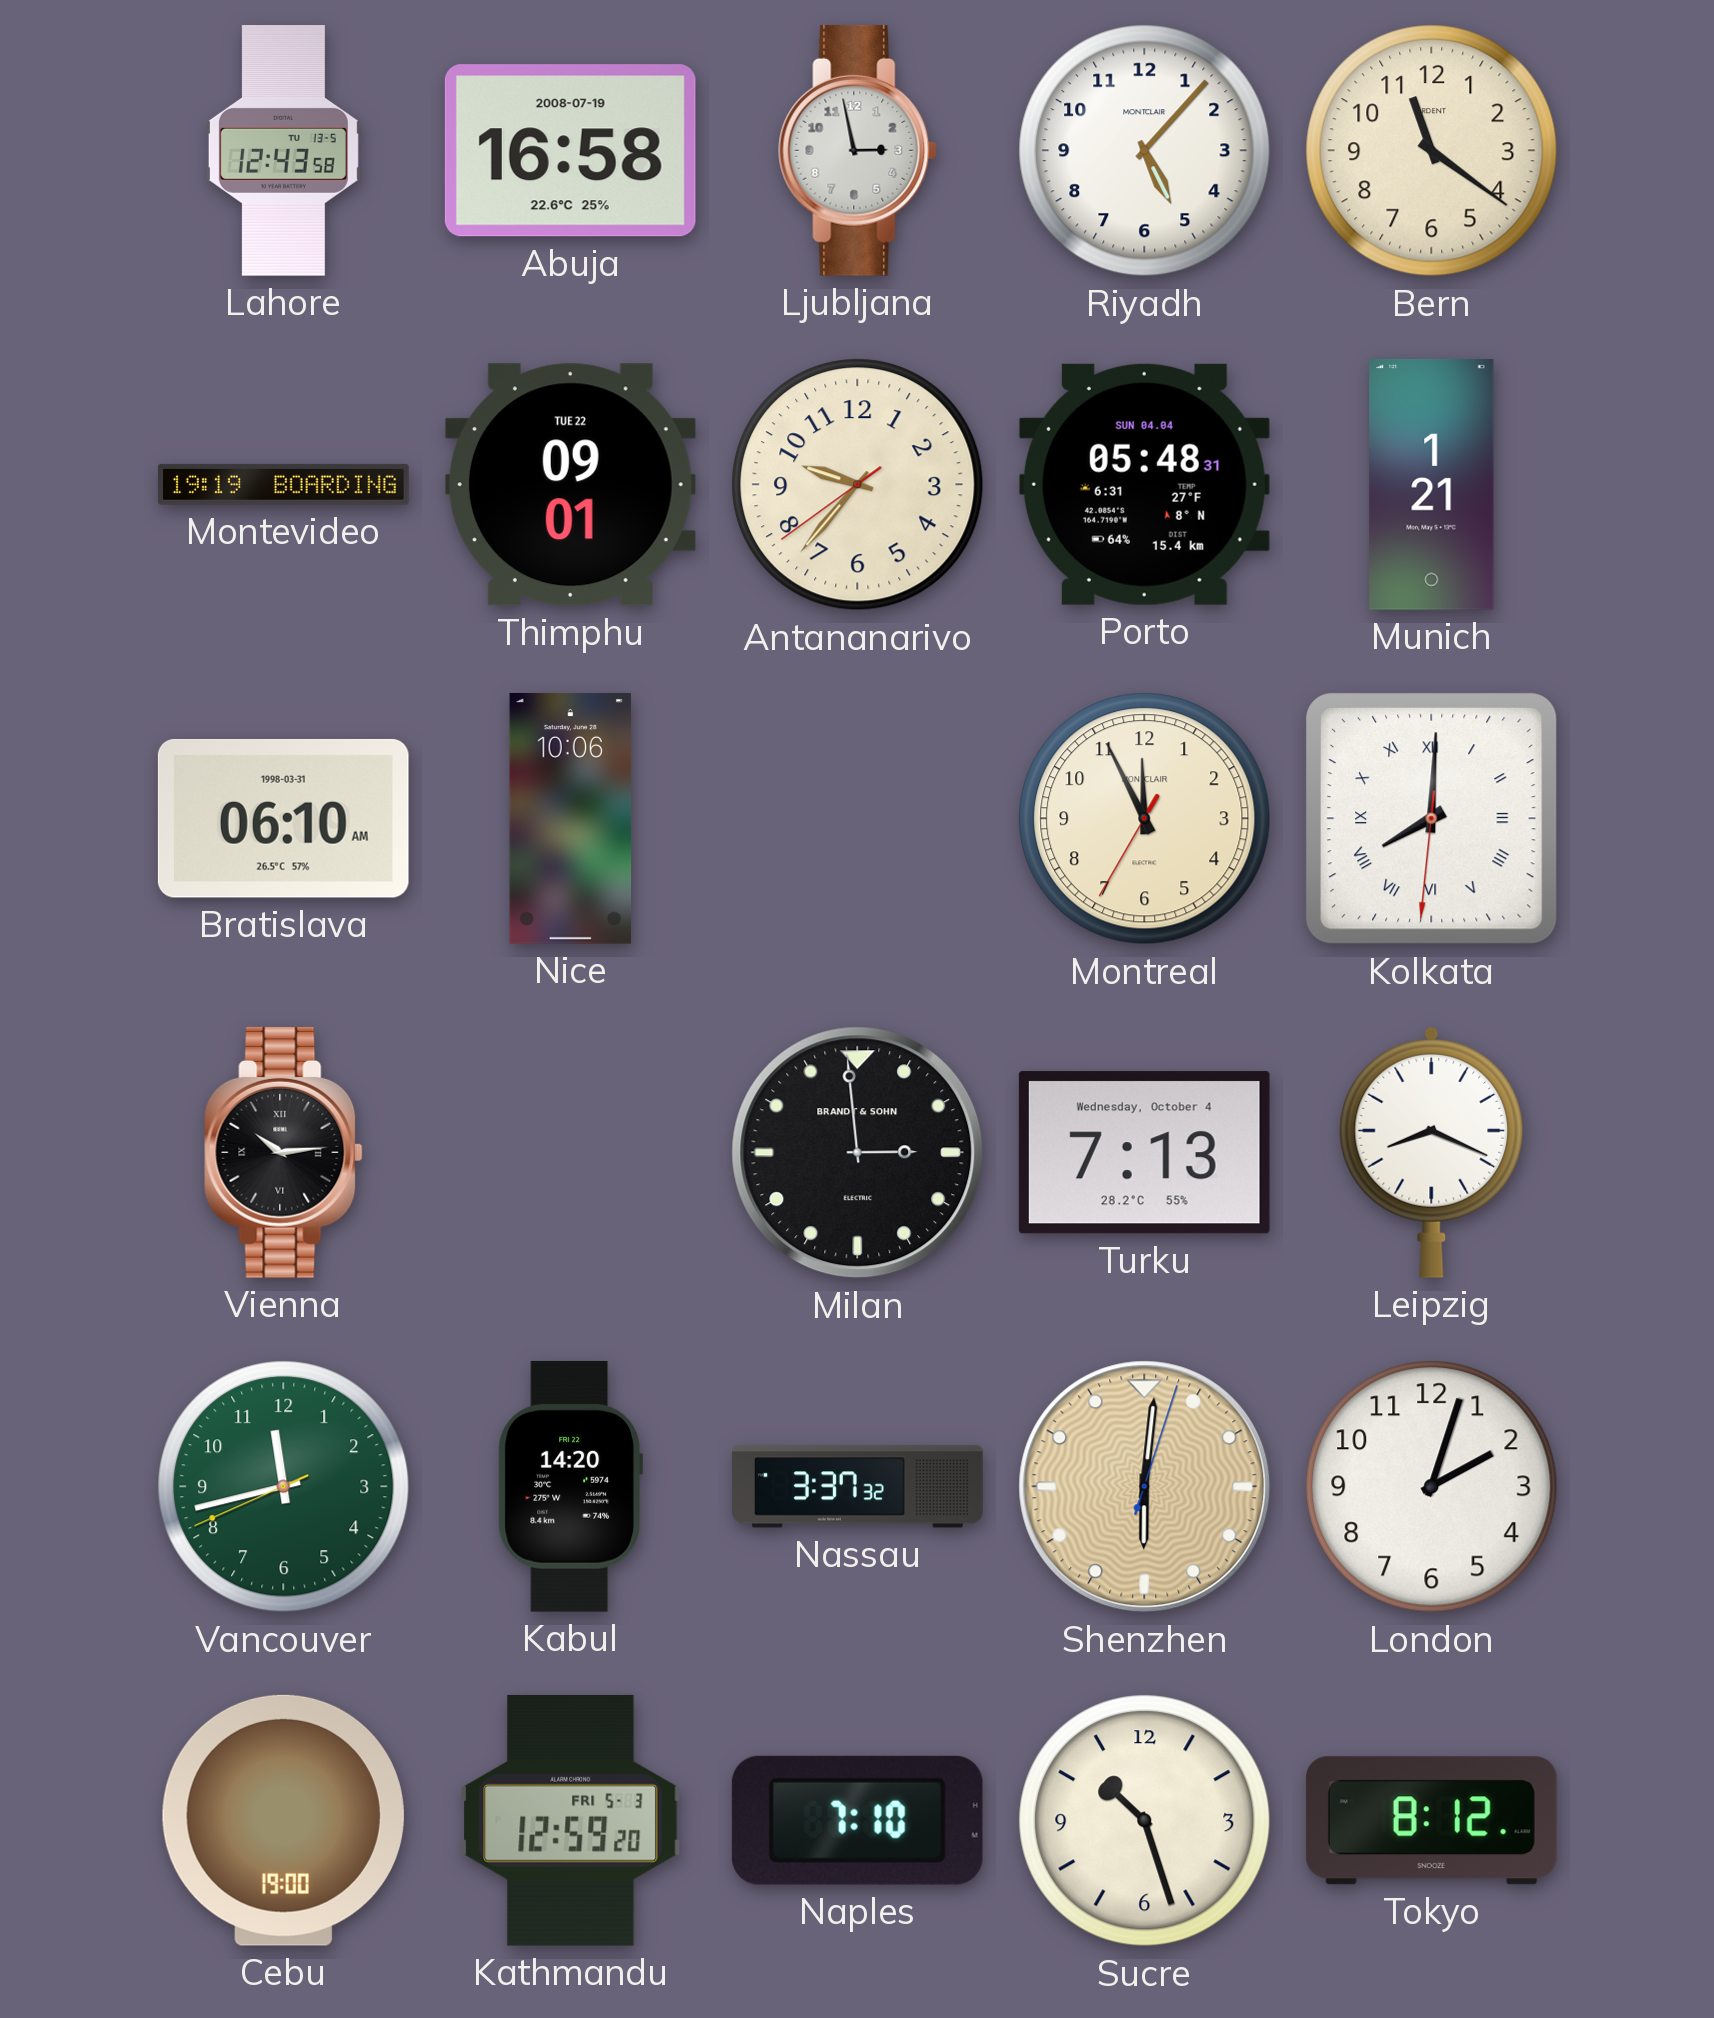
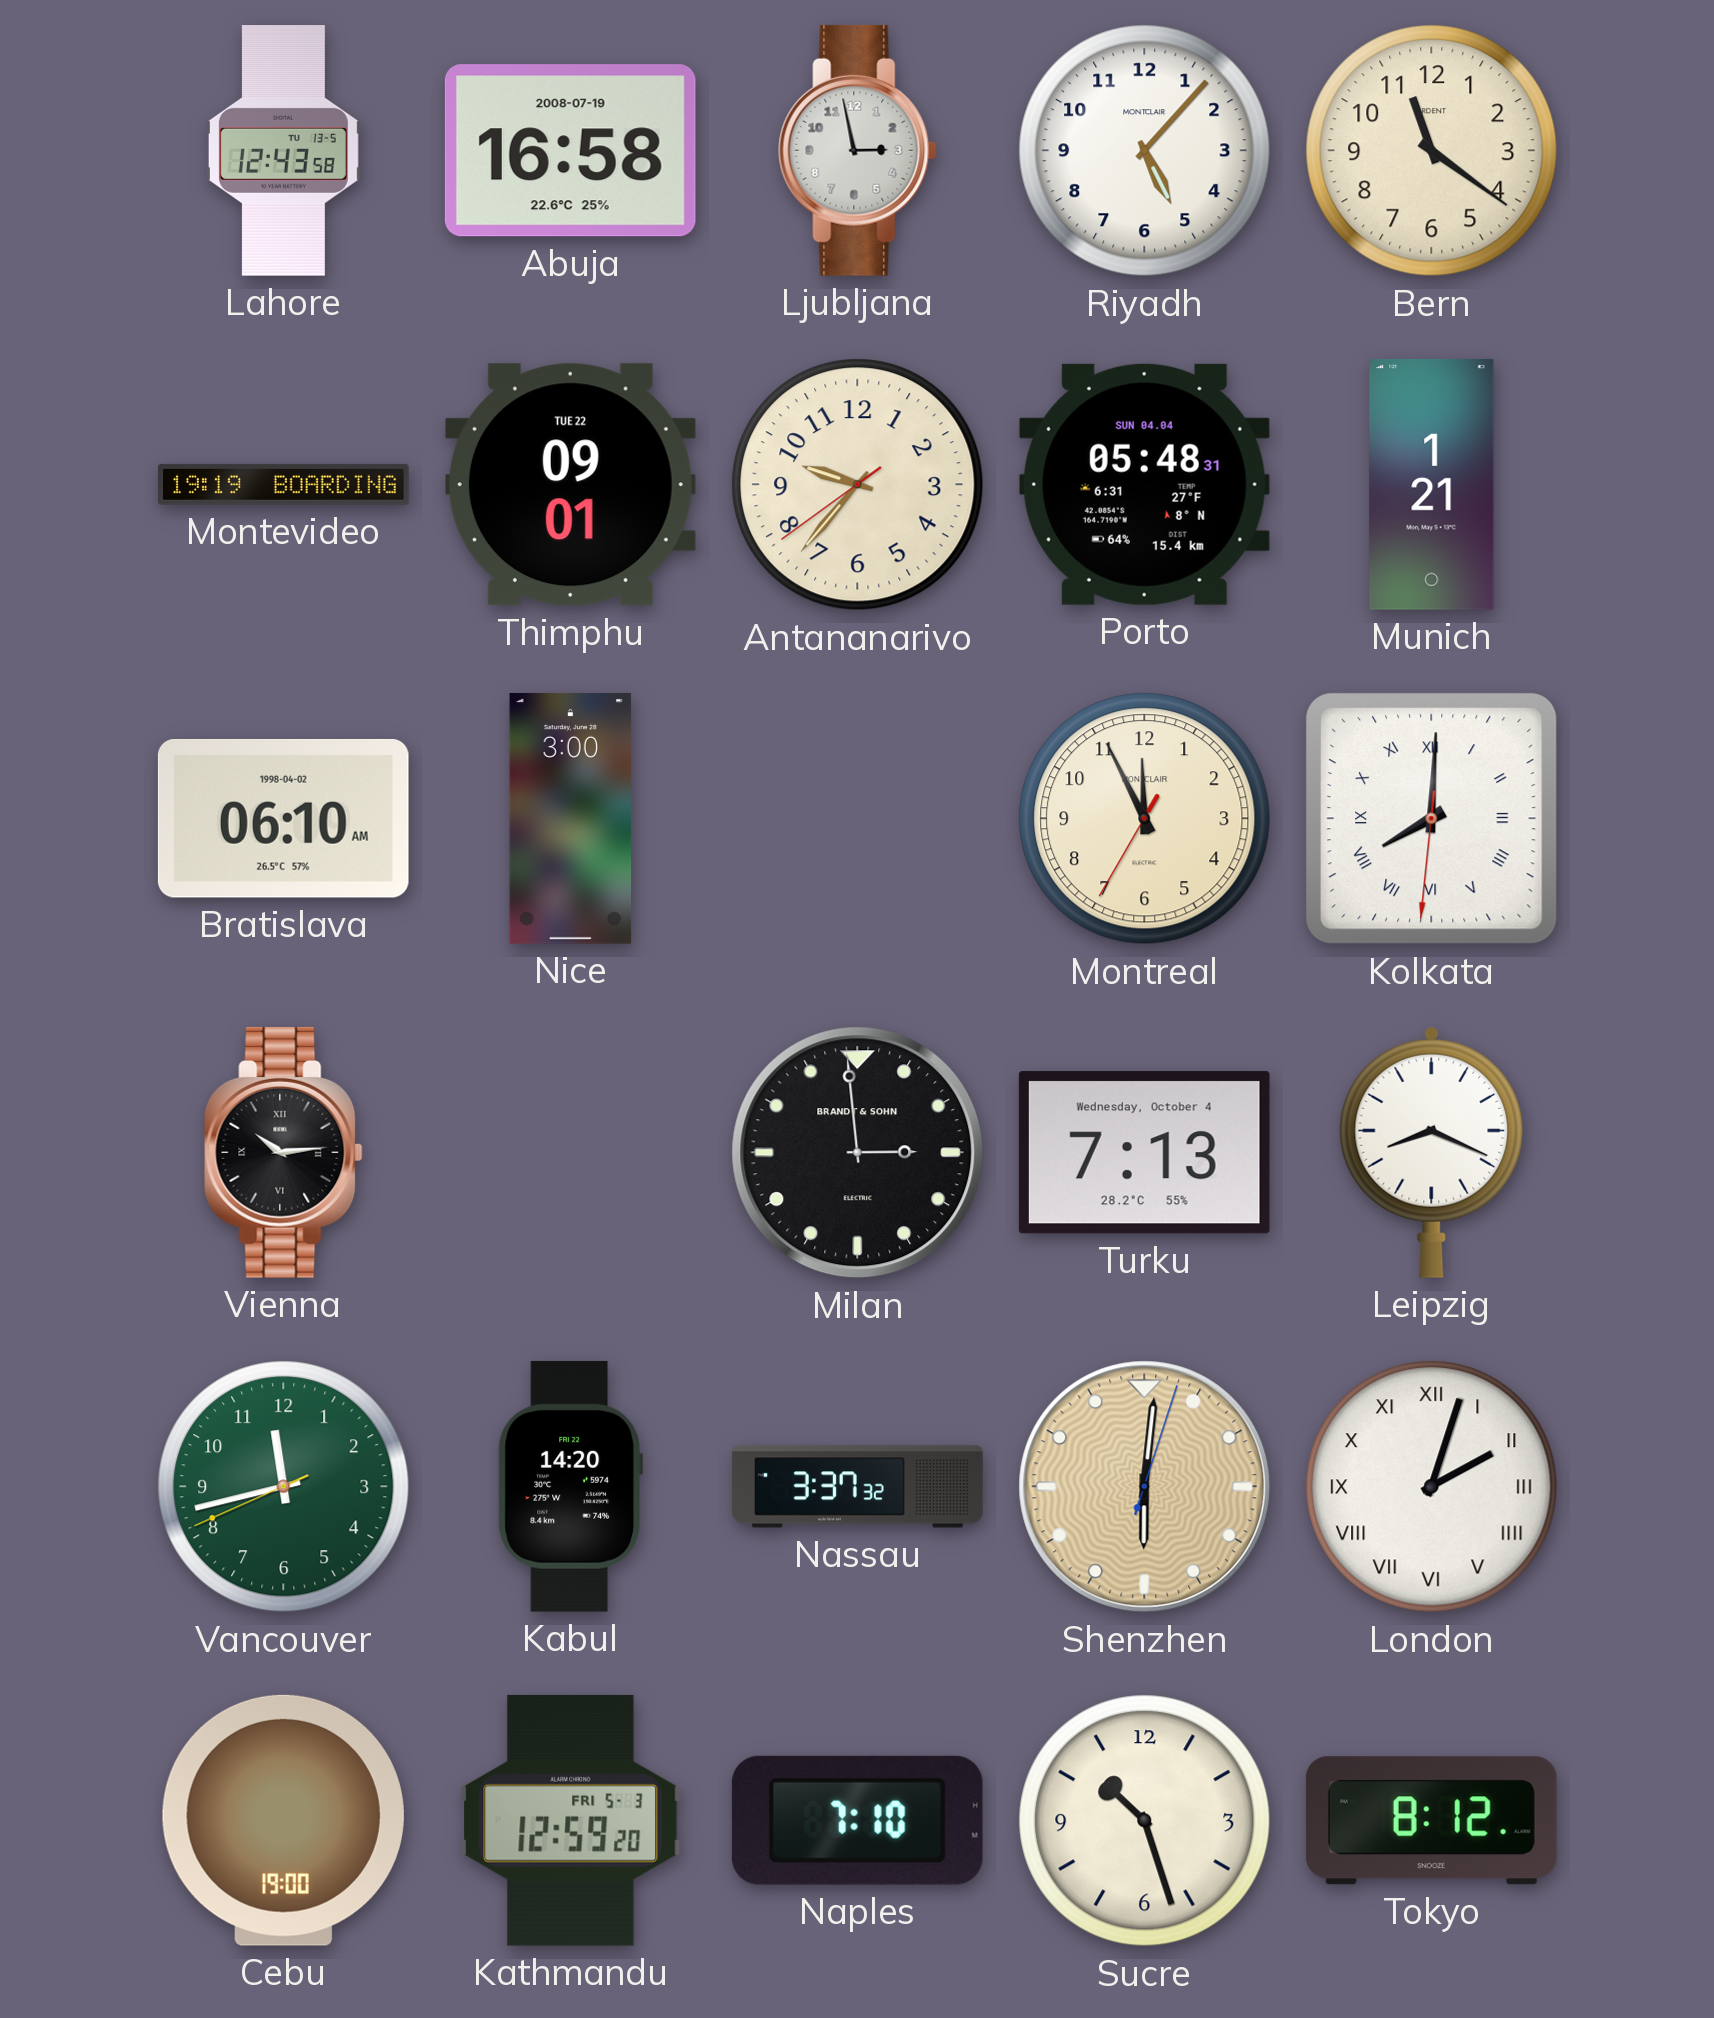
Bratislava date: 1998-03-31 -> 1998-04-02 (283, 818)
Nice: 10:06 -> 3:00 (571, 818)
London numerals: Arabic -> Roman (1432, 1487)
